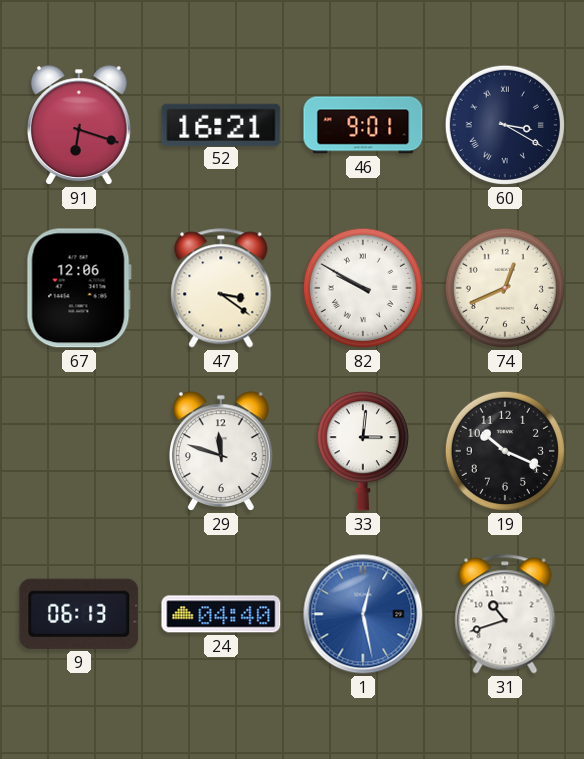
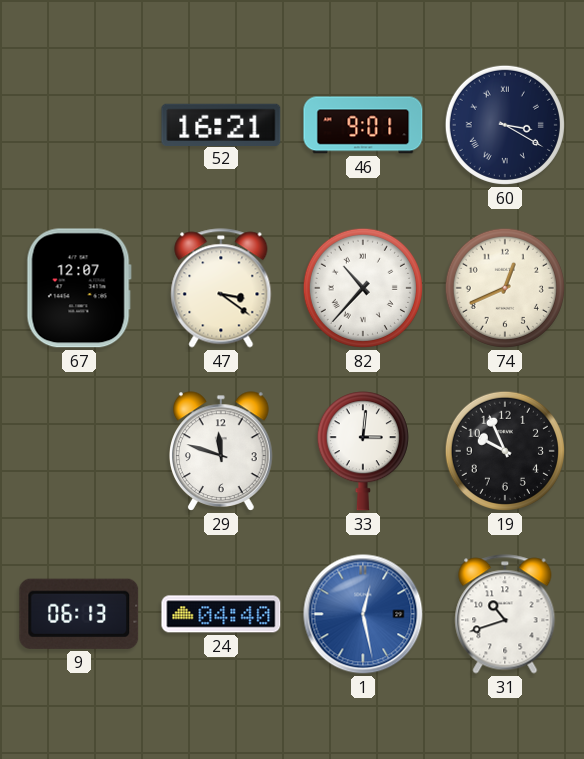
91: 6:18 -> none (80, 125)
67: 12:06 -> 12:07 (79, 288)
82: 9:50 -> 10:37 (363, 288)
19: 10:19 -> 9:56 (505, 451)
